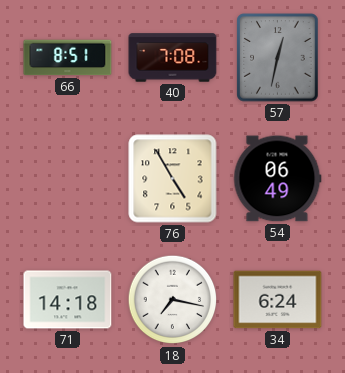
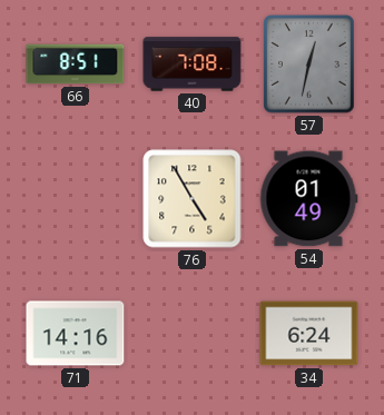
54: 06:49 -> 01:49 (309, 199)
71: 14:18 -> 14:16 (76, 334)
18: 7:17 -> none (173, 300)
